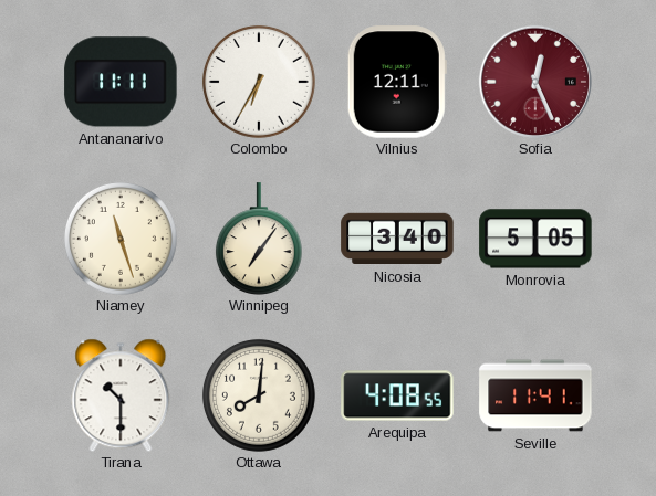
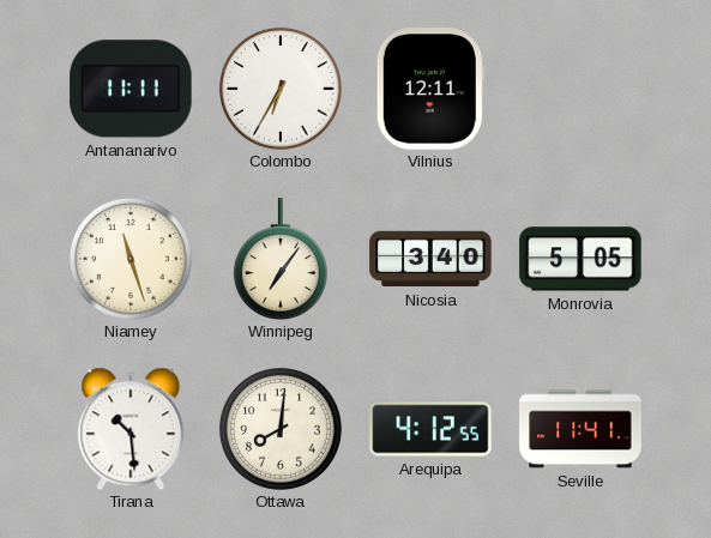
Sofia: 12:26 -> none (535, 82)
Tirana: 10:30 -> 10:29 (131, 429)
Arequipa: 4:08 -> 4:12 (430, 429)
